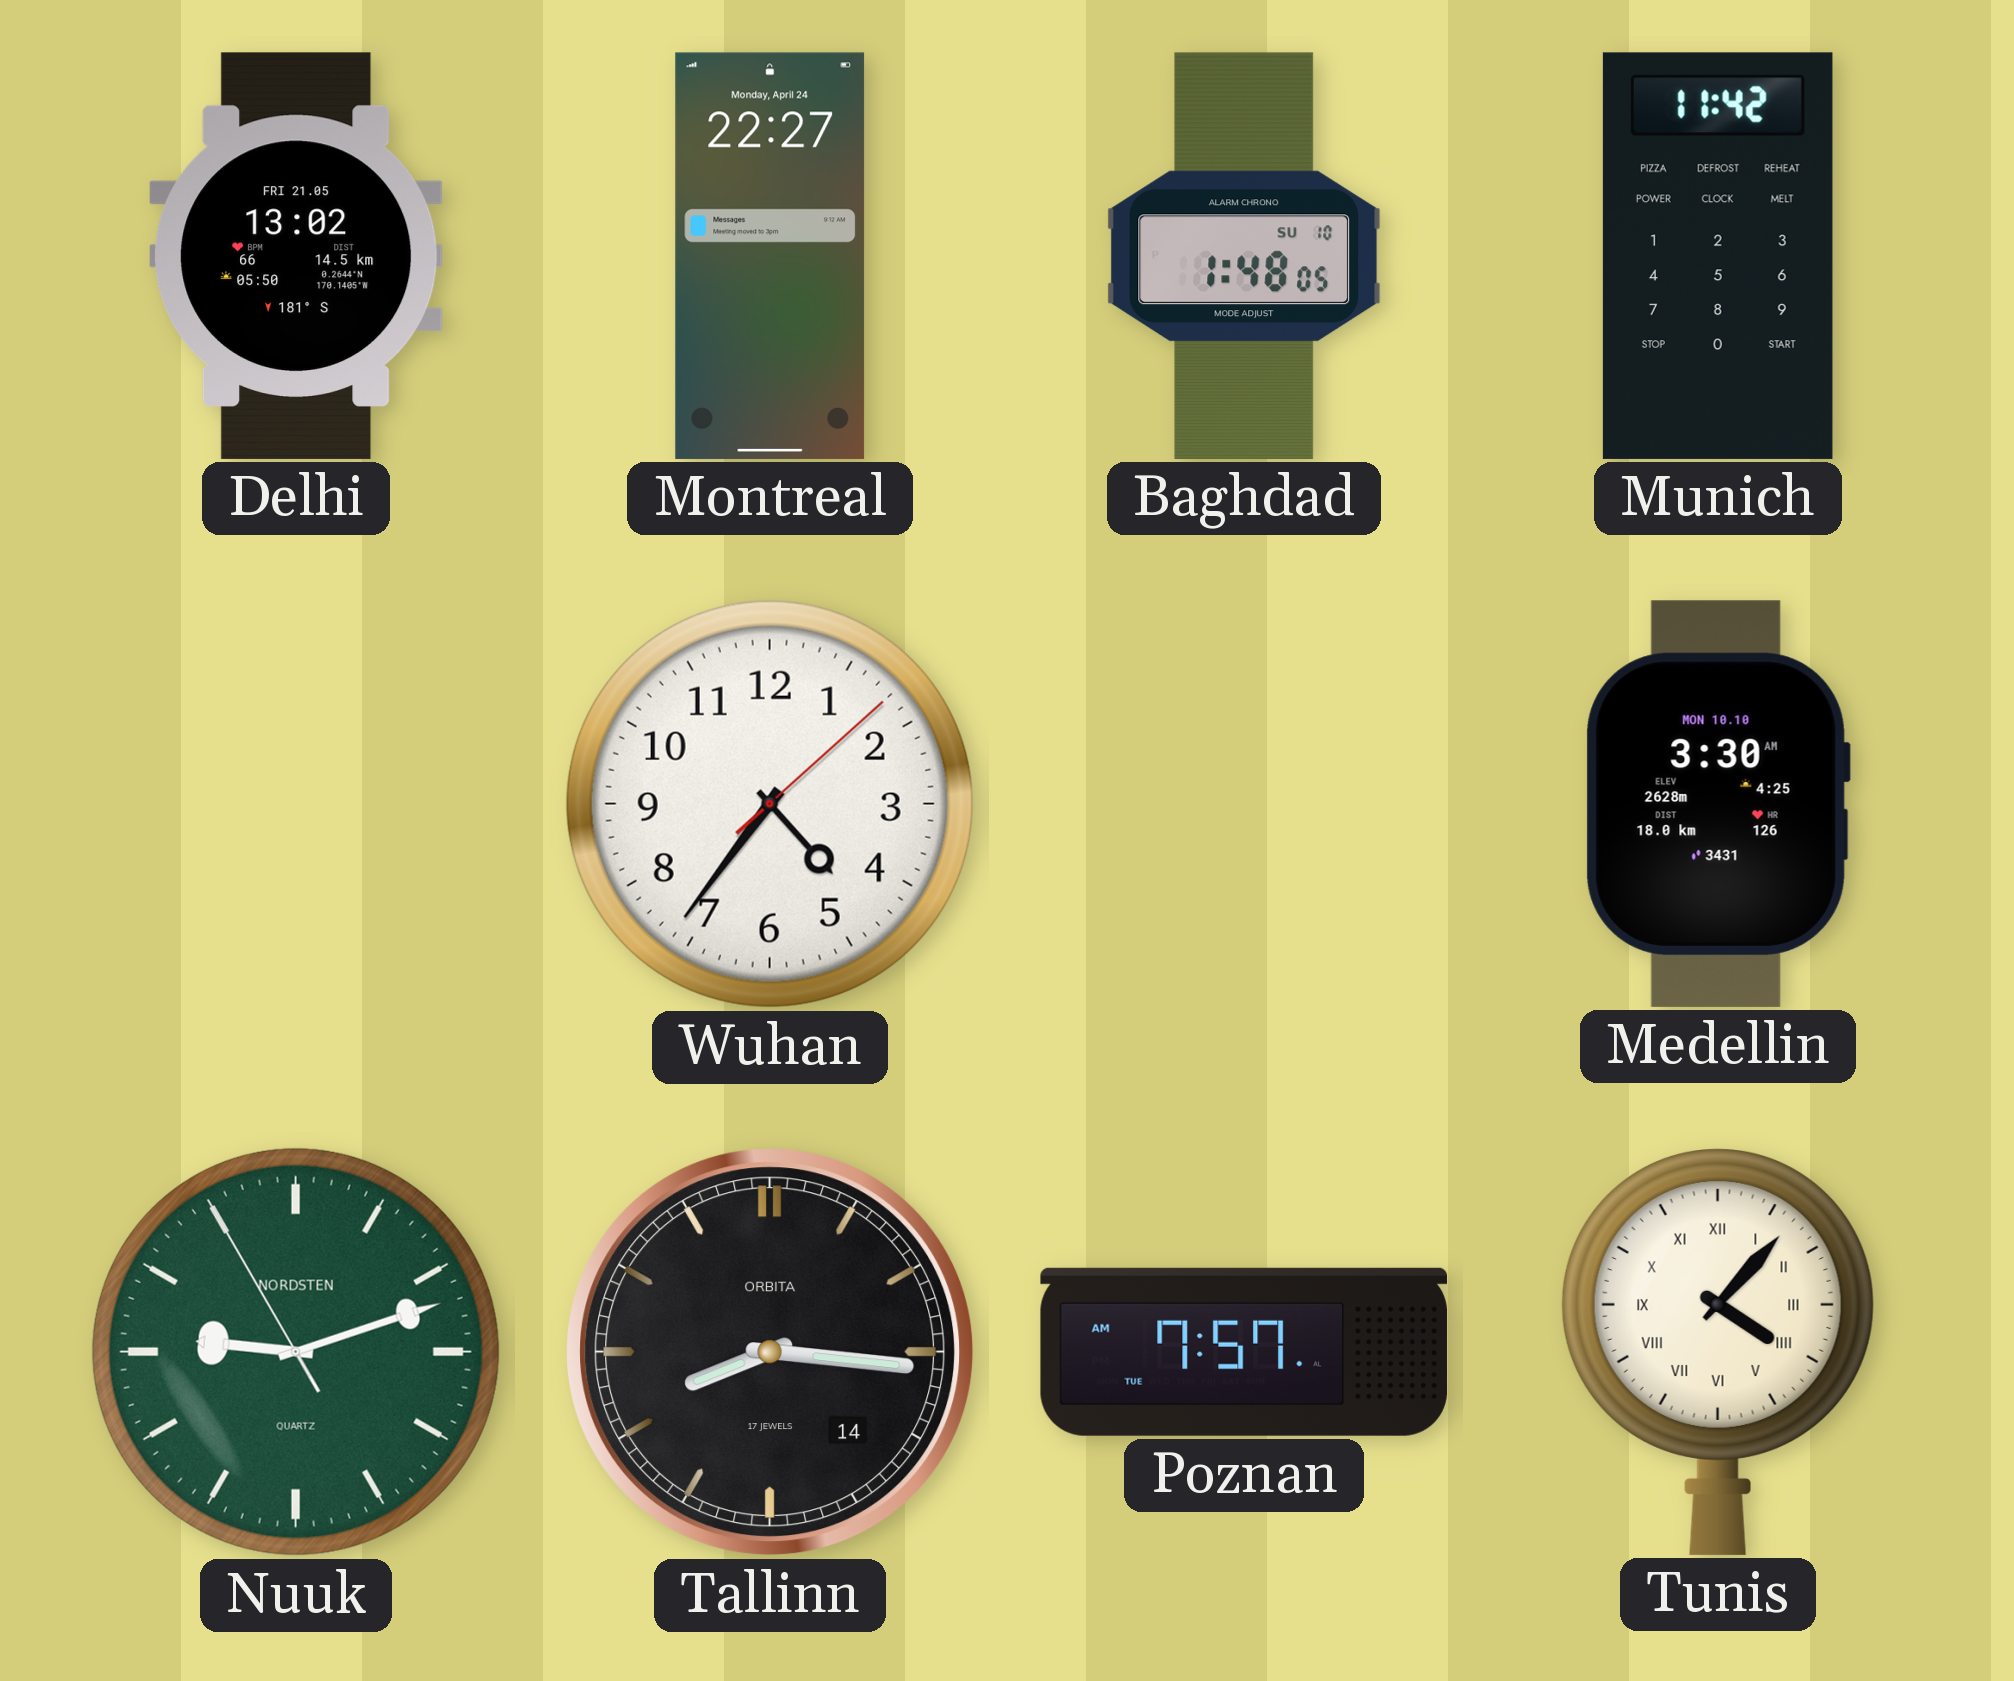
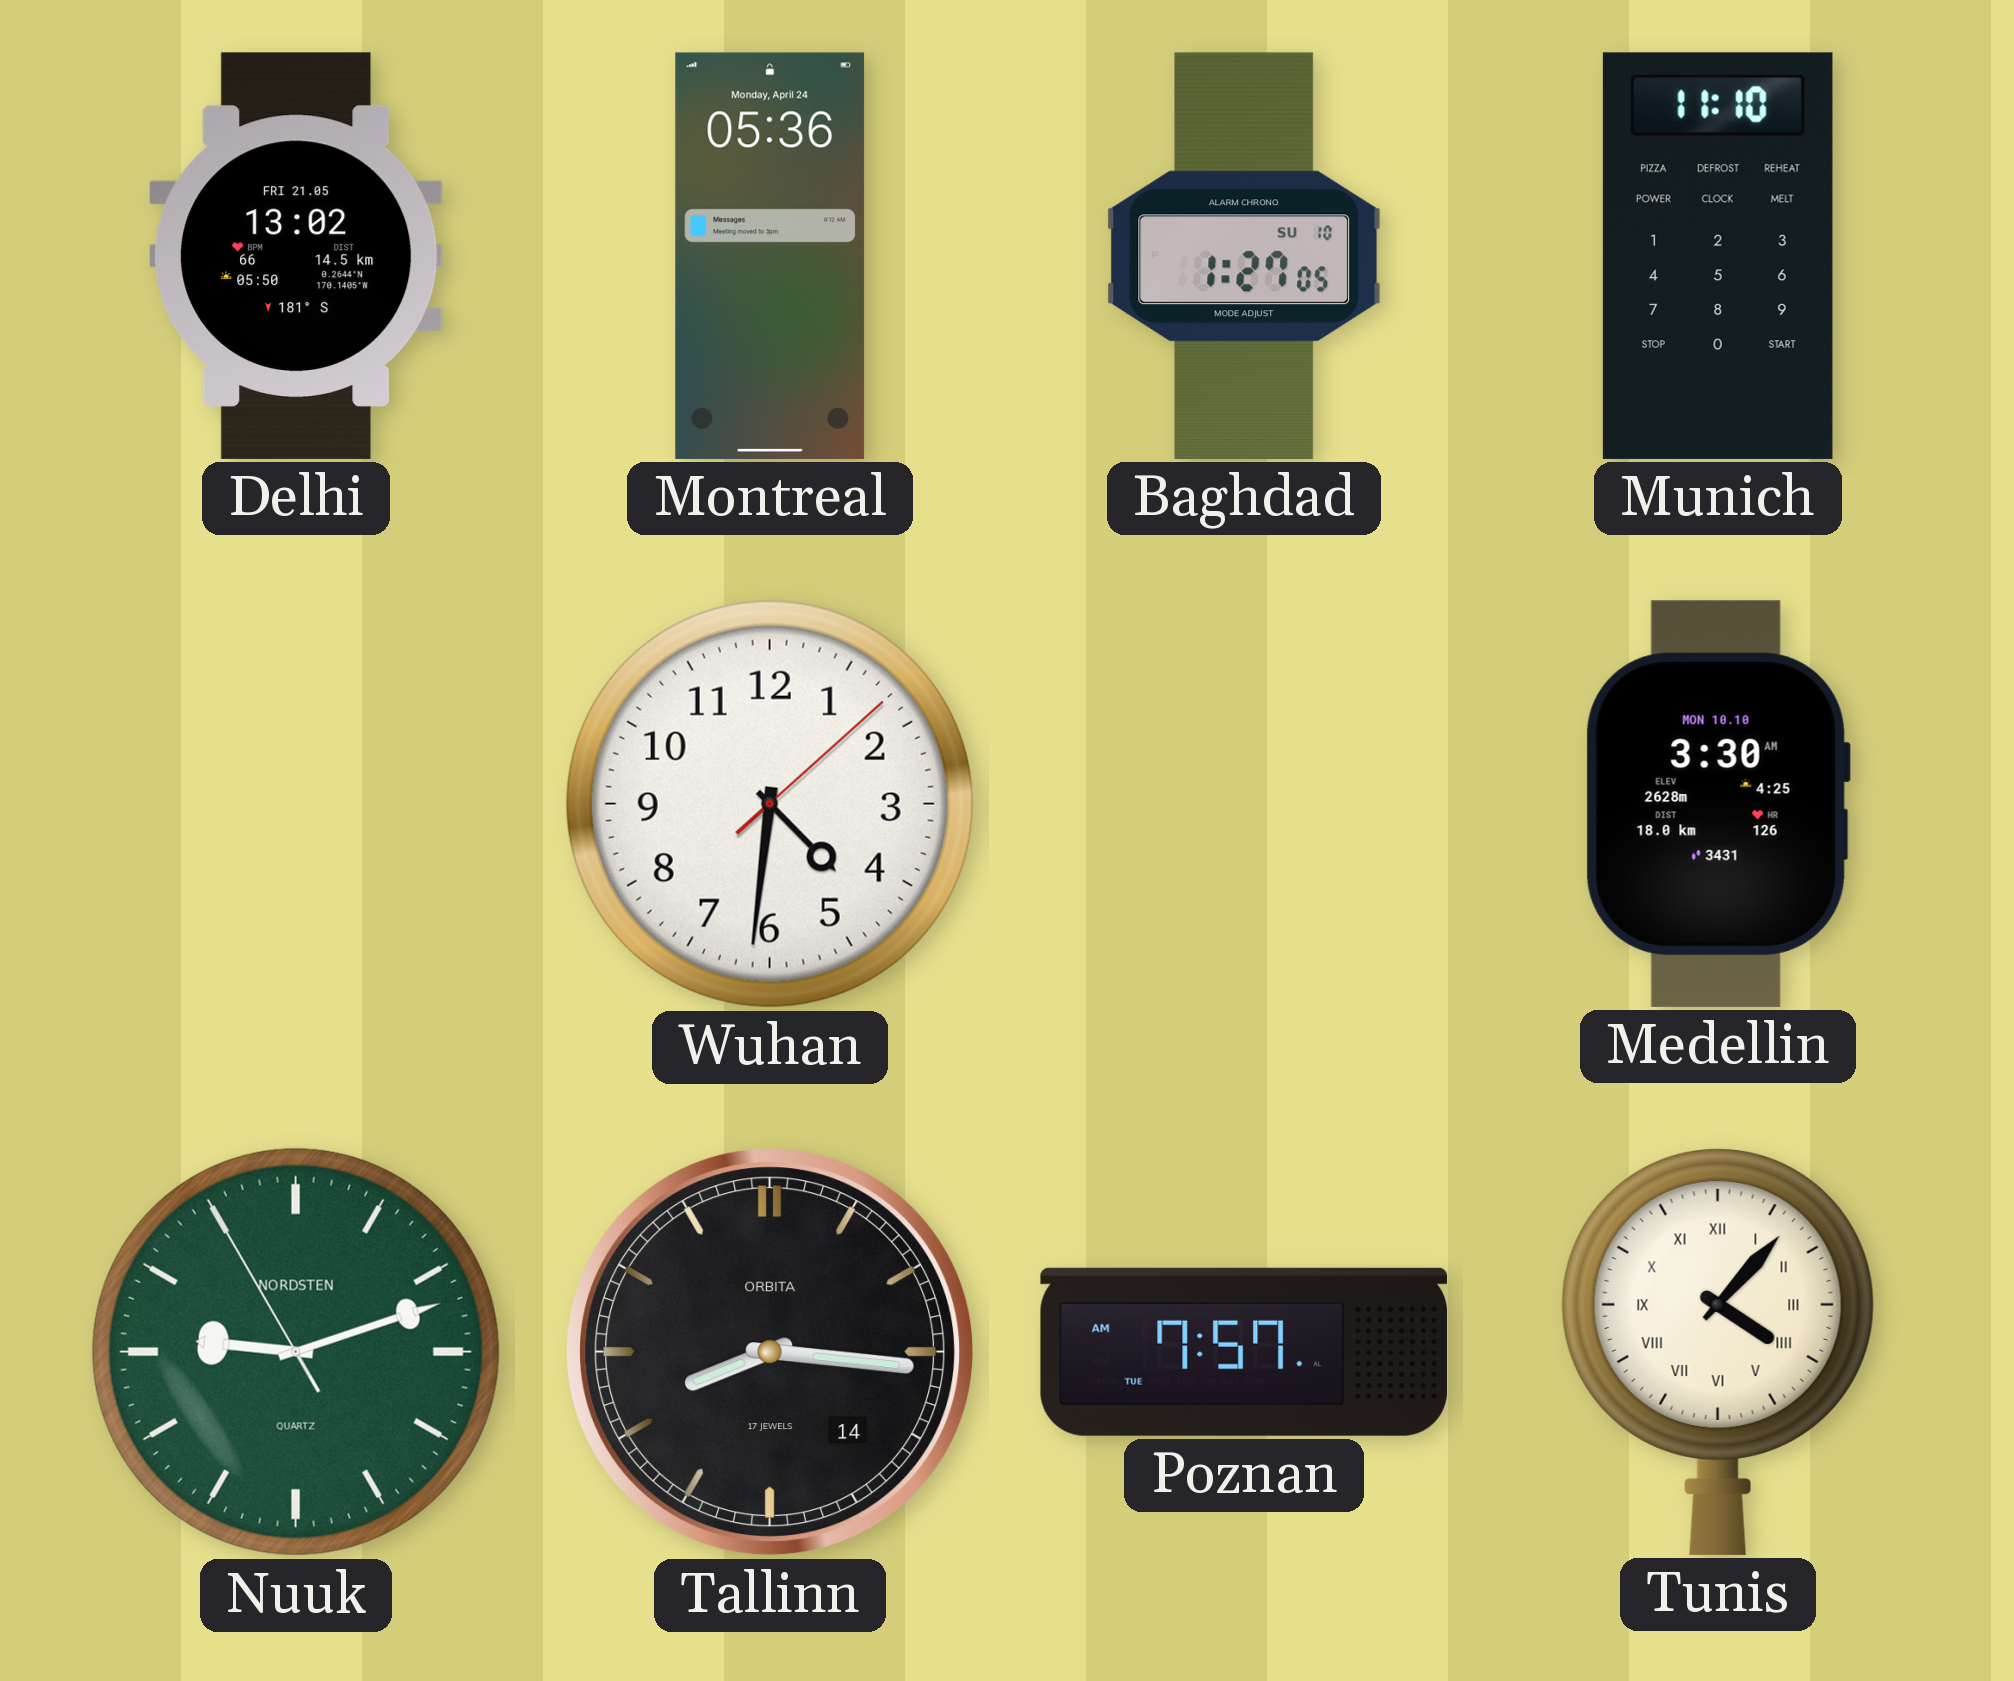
Montreal: 22:27 -> 05:36 (770, 256)
Baghdad: 1:48 -> 1:27 (1244, 256)
Munich: 11:42 -> 11:10 (1718, 256)
Wuhan: 4:36 -> 4:31 (770, 804)
